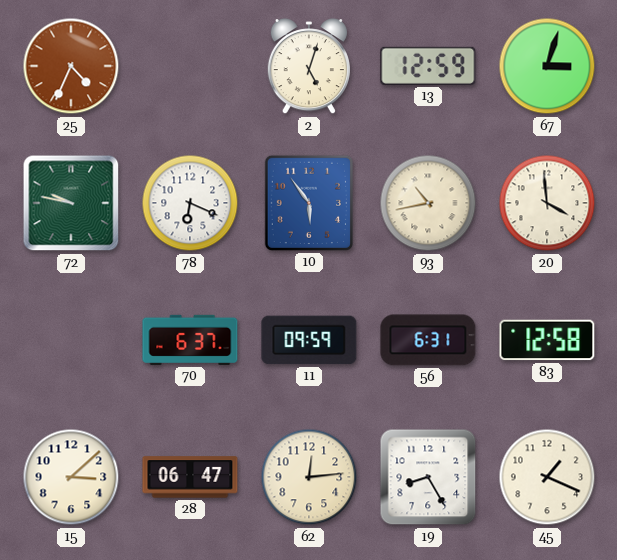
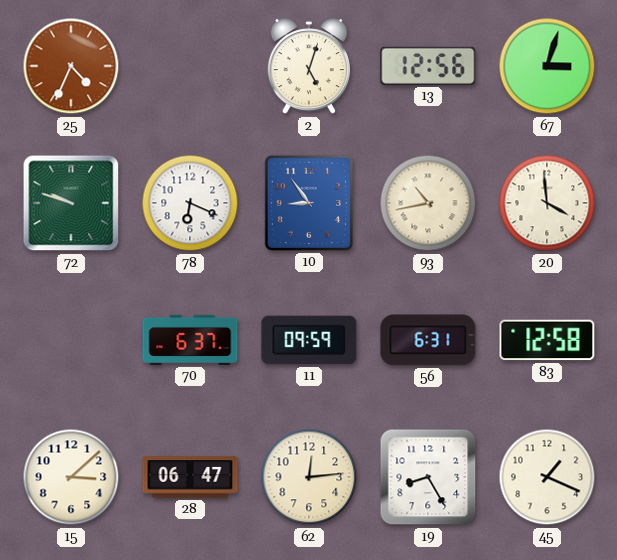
13: 12:59 -> 12:56 (428, 66)
72: 9:47 -> 9:48 (71, 203)
10: 5:54 -> 8:54 (309, 203)
